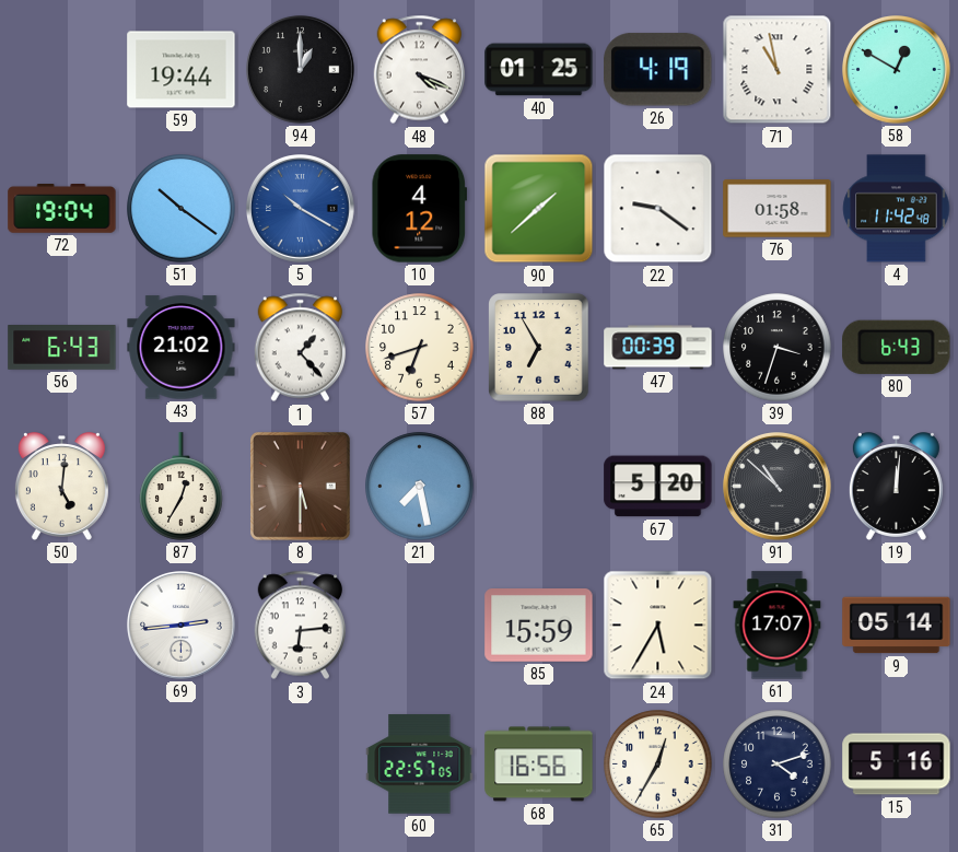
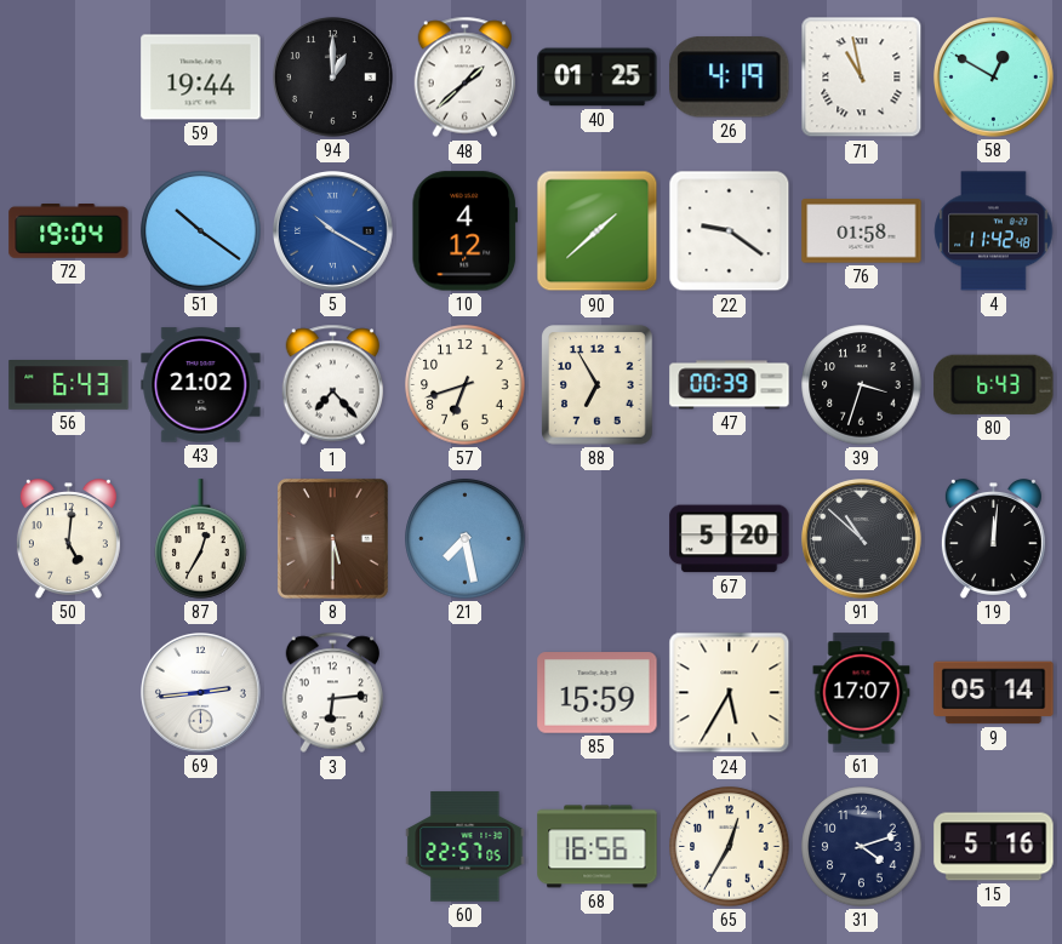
48: 4:19 -> 1:38 (464, 78)
1: 1:23 -> 7:23 (332, 385)
